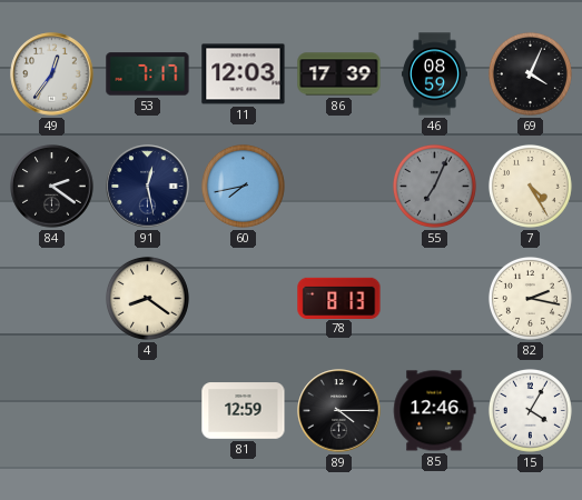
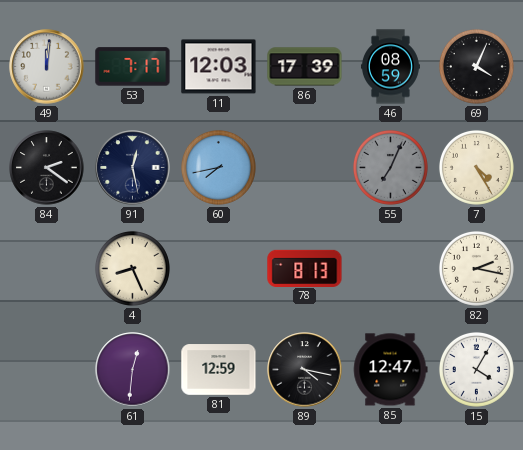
49: 12:36 -> 12:01 (47, 67)
4: 8:21 -> 8:26 (132, 268)
61: none -> 12:31 (133, 370)
89: 4:15 -> 4:17 (305, 370)
85: 12:46 -> 12:47 (390, 370)
